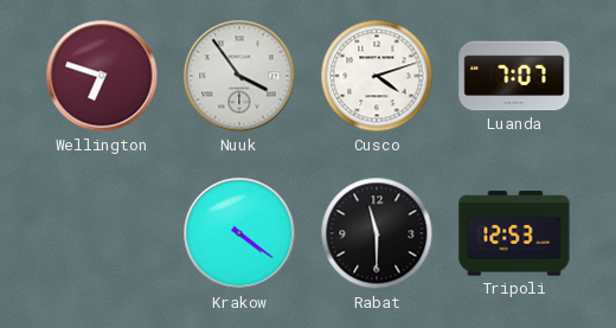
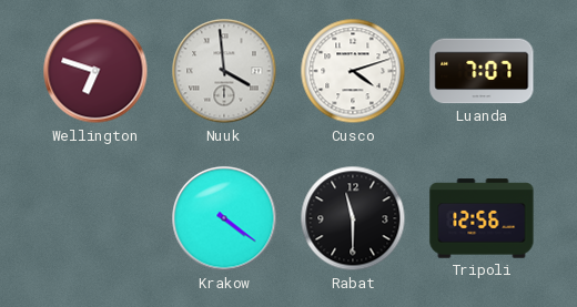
Nuuk: 3:54 -> 3:59 (224, 71)
Tripoli: 12:53 -> 12:56 (482, 218)
